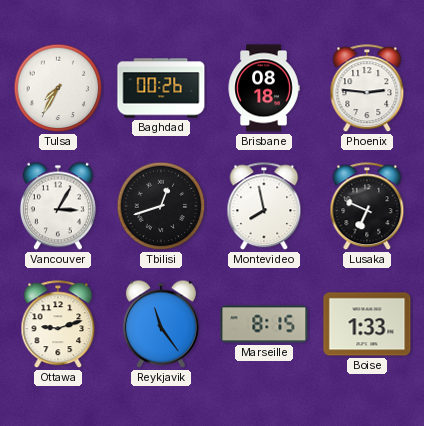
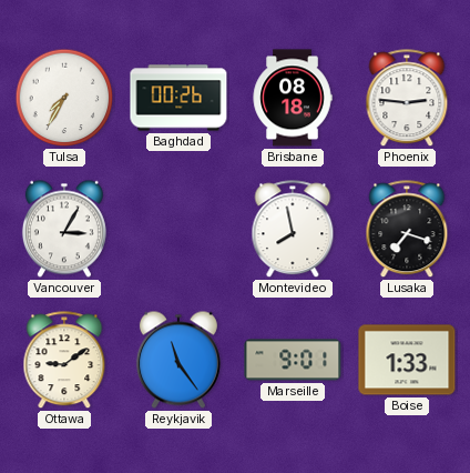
Tbilisi: 12:42 -> none (161, 206)
Lusaka: 6:49 -> 7:18 (407, 230)
Ottawa: 9:12 -> 9:09 (64, 361)
Marseille: 8:15 -> 9:01 (293, 360)
